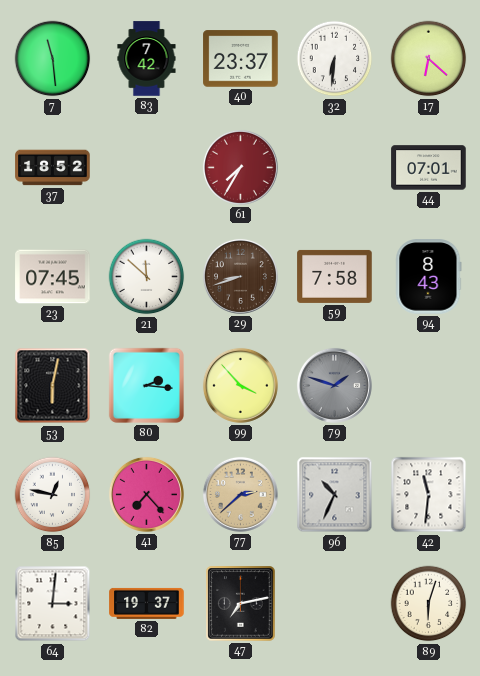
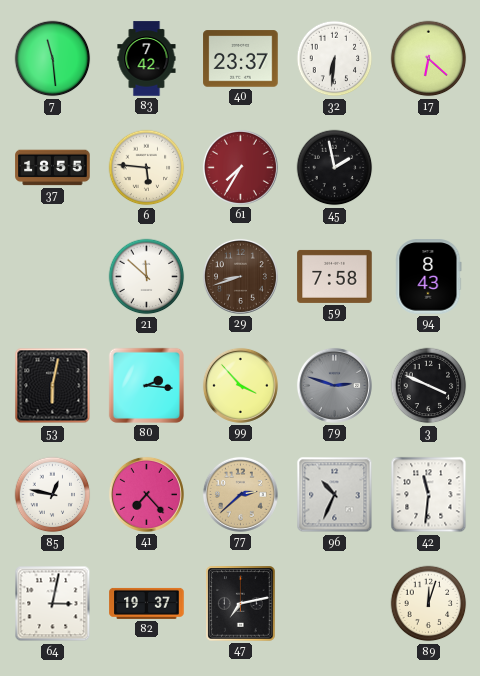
37: 18:52 -> 18:55 (53, 168)
6: none -> 5:46 (147, 168)
45: none -> 1:58 (335, 168)
44: 07:01 -> none (429, 168)
23: 07:45 -> none (53, 277)
79: 1:48 -> 2:48 (334, 385)
3: none -> 3:49 (429, 386)
64: 3:01 -> 3:02 (53, 604)
89: 6:03 -> 12:03 (429, 604)
